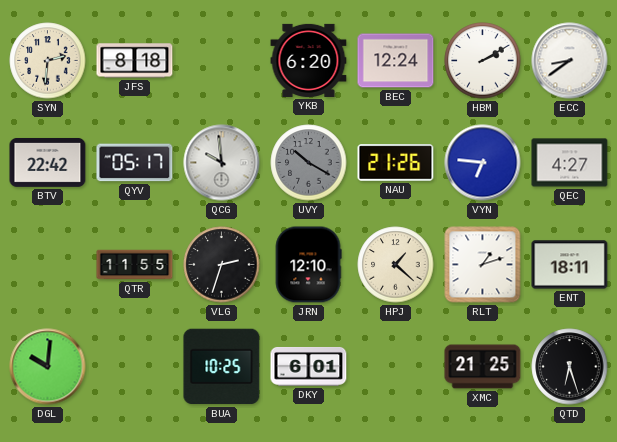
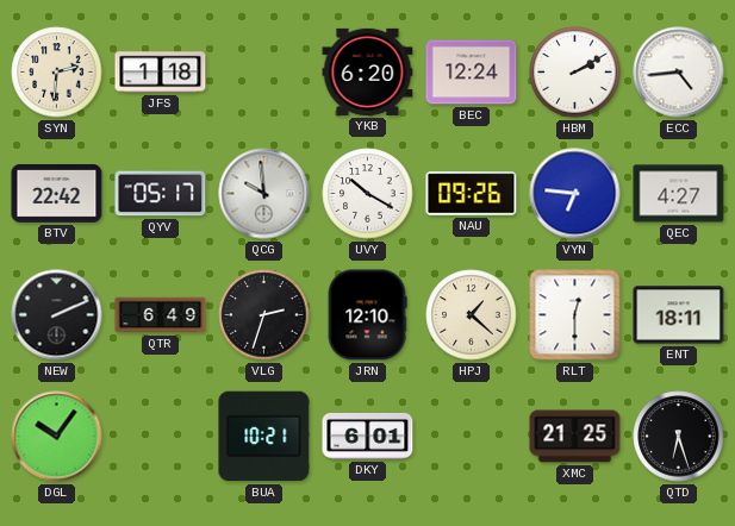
JFS: 8:18 -> 1:18 (161, 73)
ECC: 8:39 -> 4:44 (679, 73)
UVY dial: grey -> white (368, 194)
NAU: 21:26 -> 09:26 (472, 194)
NEW: none -> 2:11 (57, 315)
QTR: 11:55 -> 6:49 (161, 315)
RLT: 1:12 -> 12:30 (575, 315)
DGL: 10:01 -> 10:06 (57, 437)
BUA: 10:25 -> 10:21 (264, 437)
